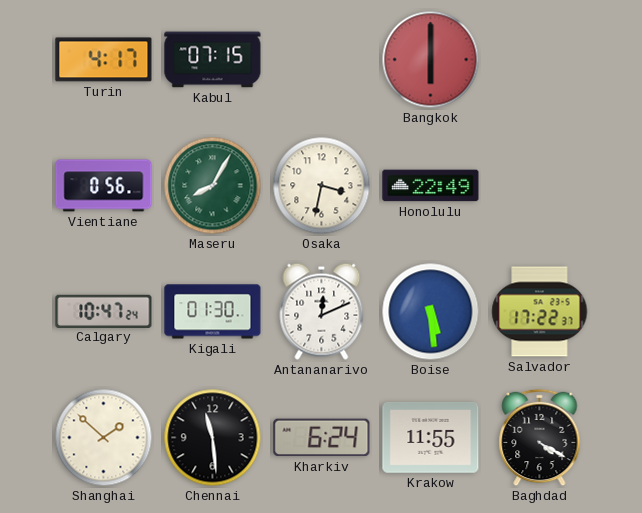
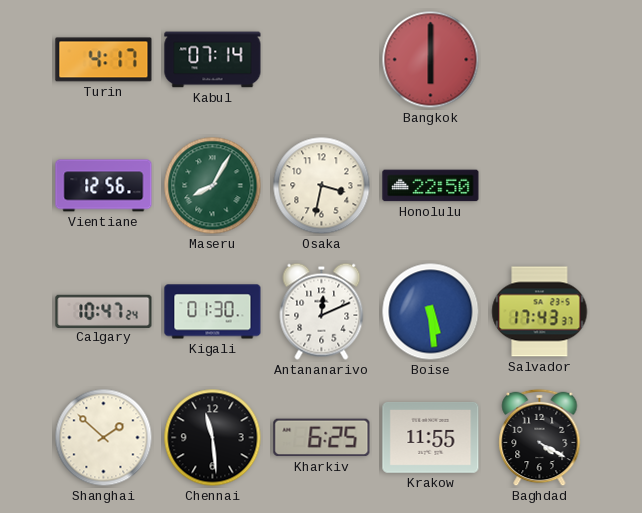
Kabul: 07:15 -> 07:14 (213, 60)
Vientiane: 0:56 -> 12:56 (104, 186)
Honolulu: 22:49 -> 22:50 (431, 186)
Salvador: 17:22 -> 17:43 (540, 312)
Kharkiv: 6:24 -> 6:25 (322, 438)
